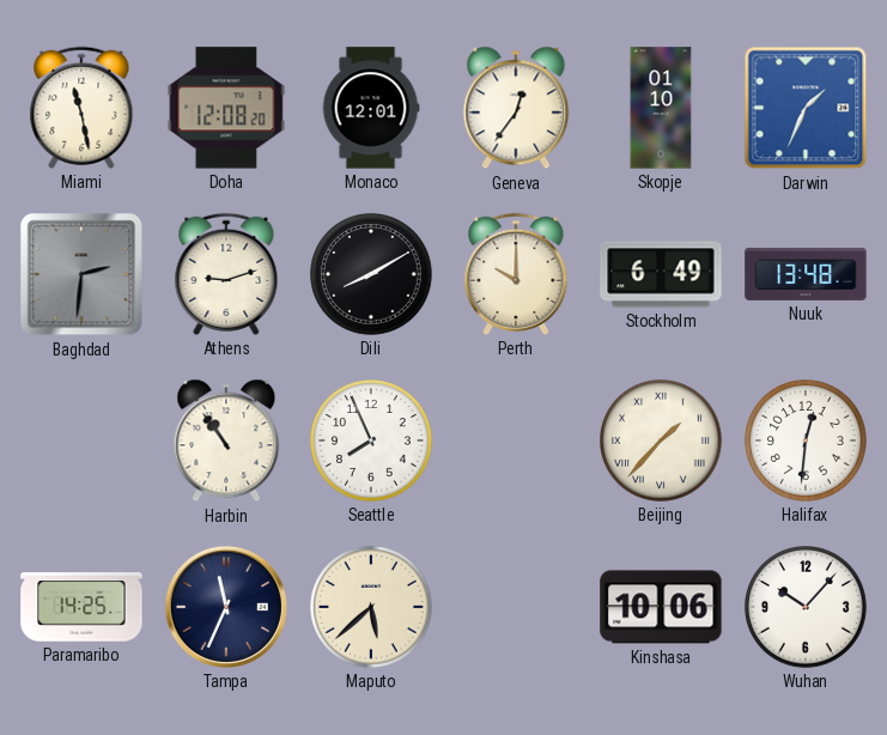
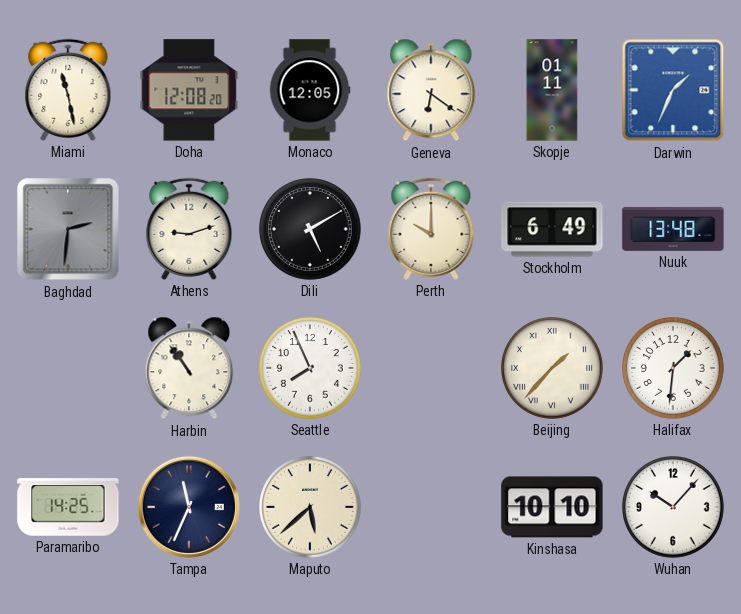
Monaco: 12:01 -> 12:05 (310, 90)
Geneva: 12:36 -> 6:21 (431, 90)
Skopje: 01:10 -> 01:11 (552, 90)
Dili: 8:10 -> 5:10 (310, 229)
Halifax: 12:31 -> 1:31 (673, 368)
Kinshasa: 10:06 -> 10:10 (552, 507)
